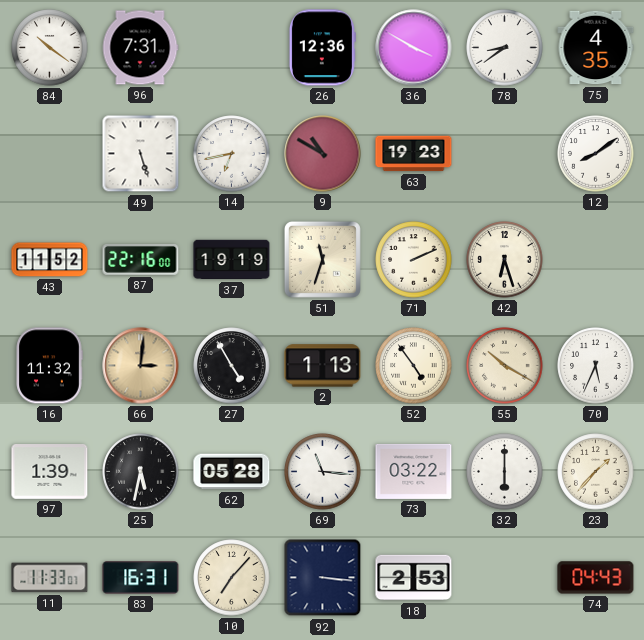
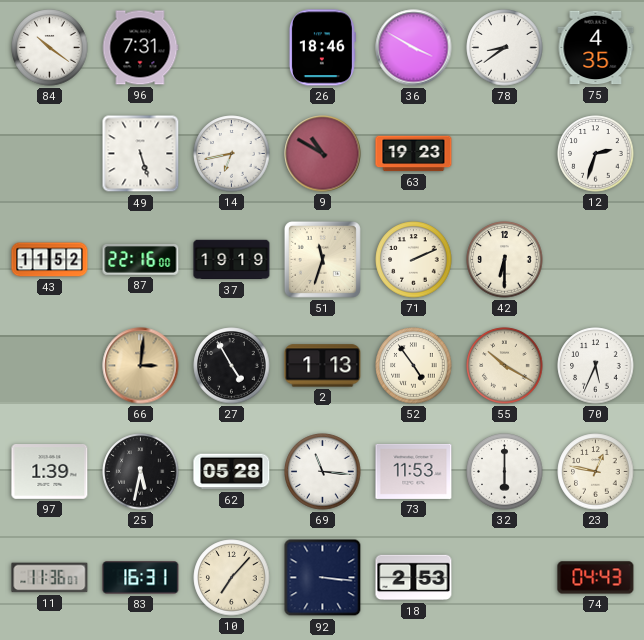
26: 12:36 -> 18:46 (322, 48)
12: 8:09 -> 2:33 (596, 154)
42: 6:27 -> 6:30 (505, 260)
16: 11:32 -> none (49, 366)
73: 03:22 -> 11:53 (414, 471)
23: 1:37 -> 12:47 (596, 472)
11: 11:33 -> 11:36 (50, 578)
